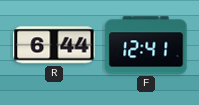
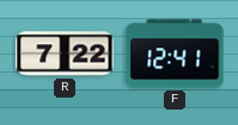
R: 6:44 -> 7:22 (65, 54)
